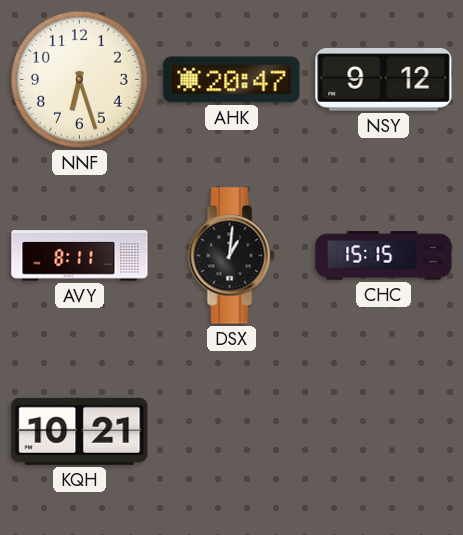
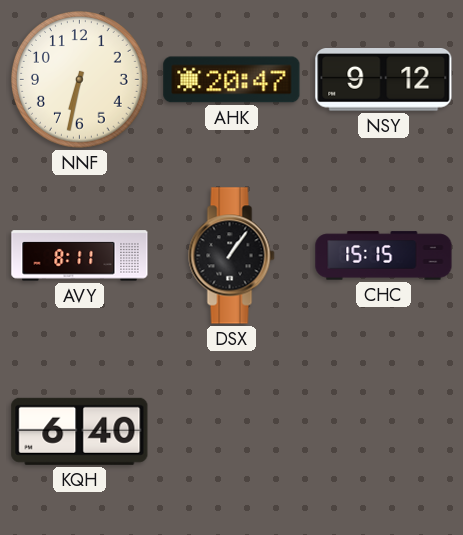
NNF: 6:27 -> 6:32 (80, 80)
DSX: 1:01 -> 1:06 (232, 256)
KQH: 10:21 -> 6:40 (80, 431)
